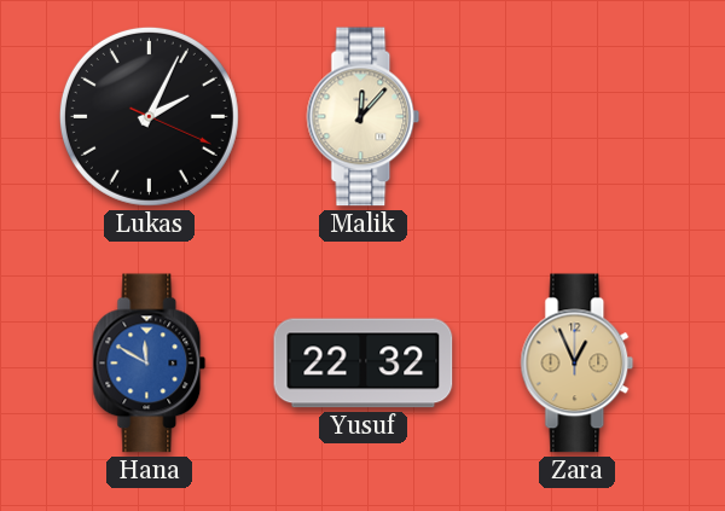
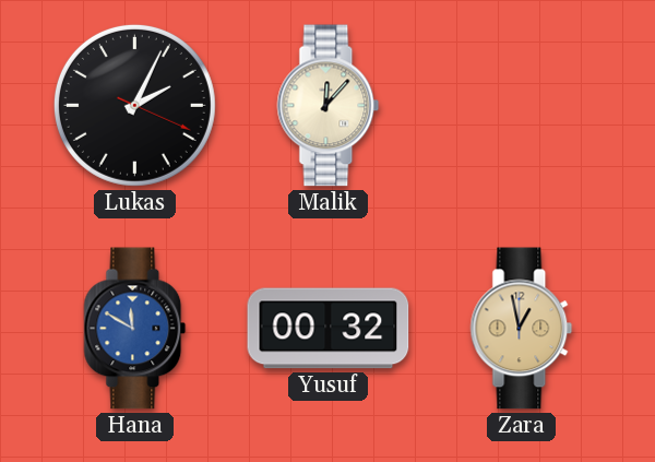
Yusuf: 22:32 -> 00:32 (329, 329)
Zara: 12:56 -> 12:58 (522, 329)
